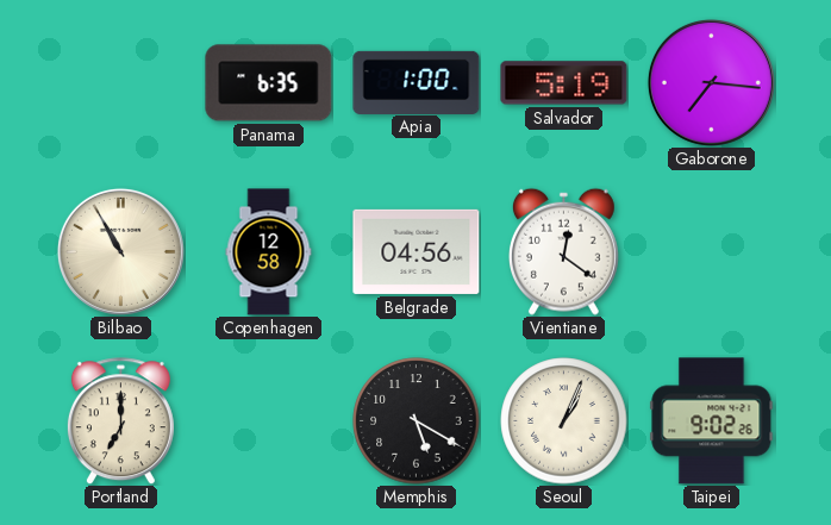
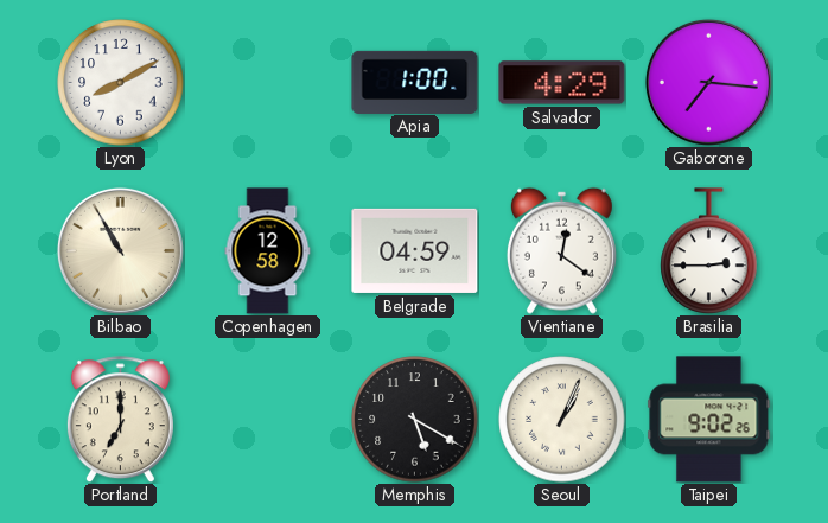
Lyon: none -> 8:10 (121, 83)
Panama: 6:35 -> none (269, 83)
Salvador: 5:19 -> 4:29 (562, 83)
Belgrade: 04:56 -> 04:59 (415, 250)
Brasilia: none -> 2:45 (709, 251)
